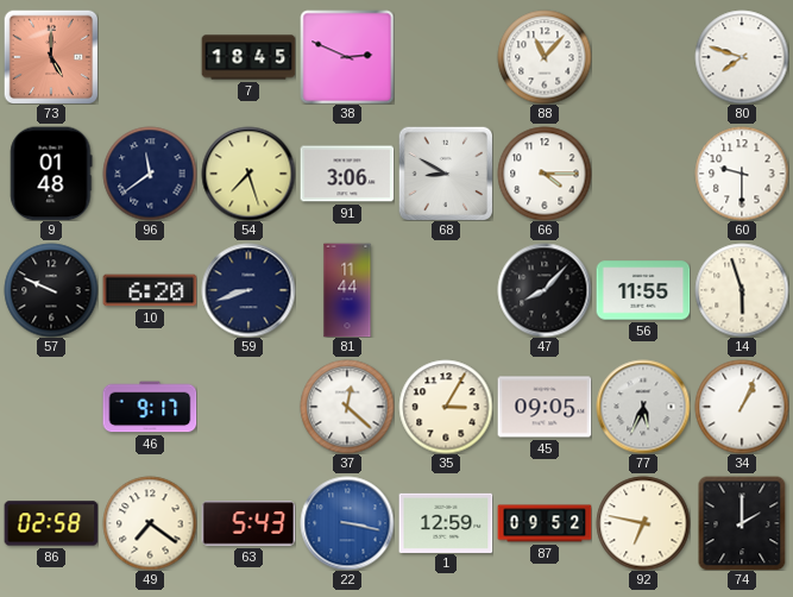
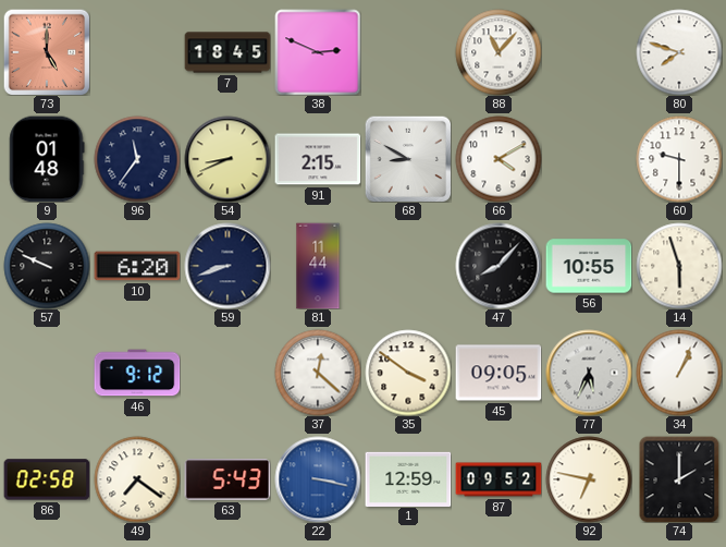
96: 11:39 -> 11:36 (137, 159)
54: 7:27 -> 8:41 (227, 159)
91: 3:06 -> 2:15 (318, 159)
66: 4:15 -> 4:10 (499, 159)
56: 11:55 -> 10:55 (589, 266)
46: 9:17 -> 9:12 (137, 373)
35: 3:05 -> 3:51 (408, 373)
